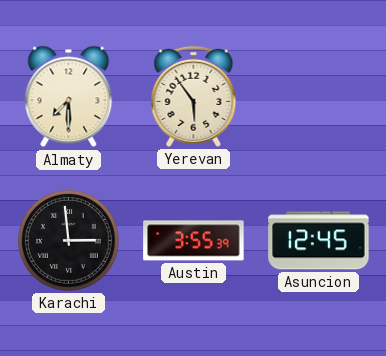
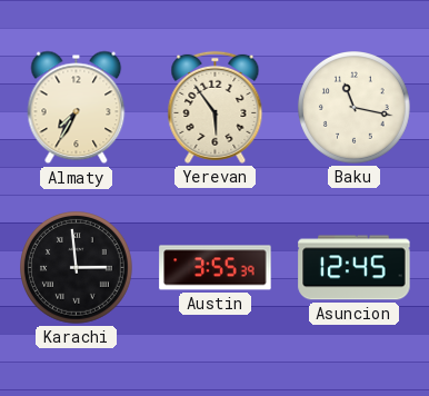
Almaty: 7:30 -> 7:35 (77, 108)
Baku: none -> 11:17 (355, 108)
